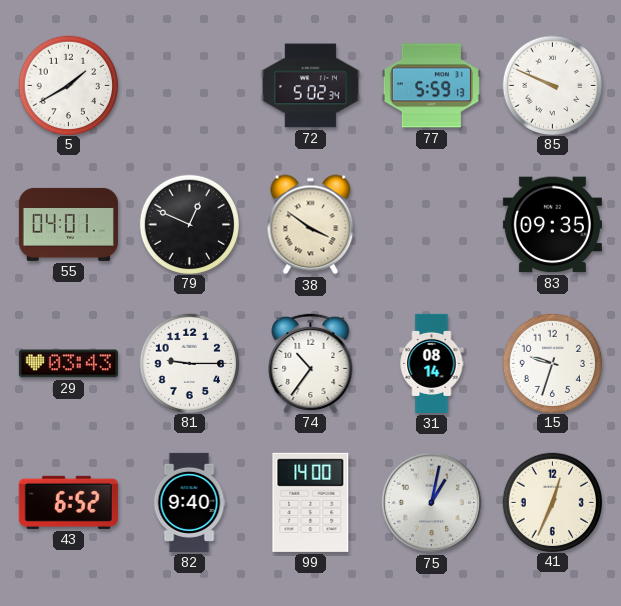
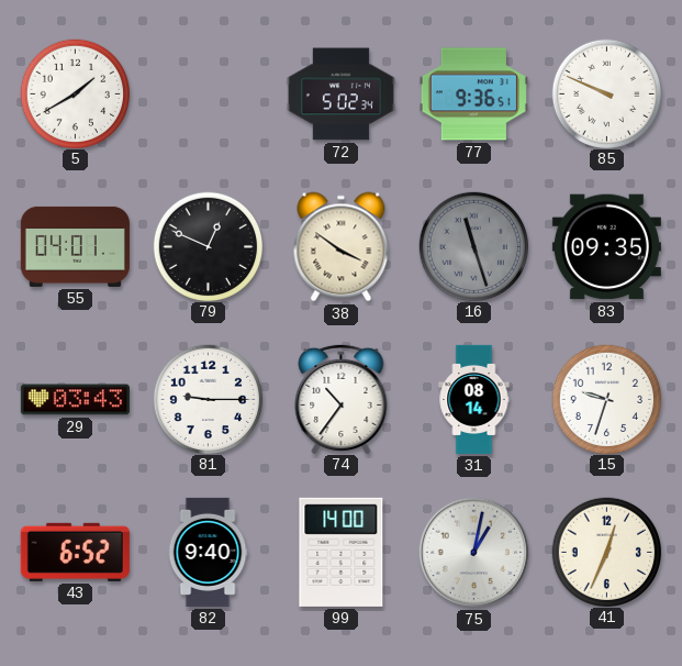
77: 5:59 -> 9:36 (473, 95)
16: none -> 11:27 (473, 246)
